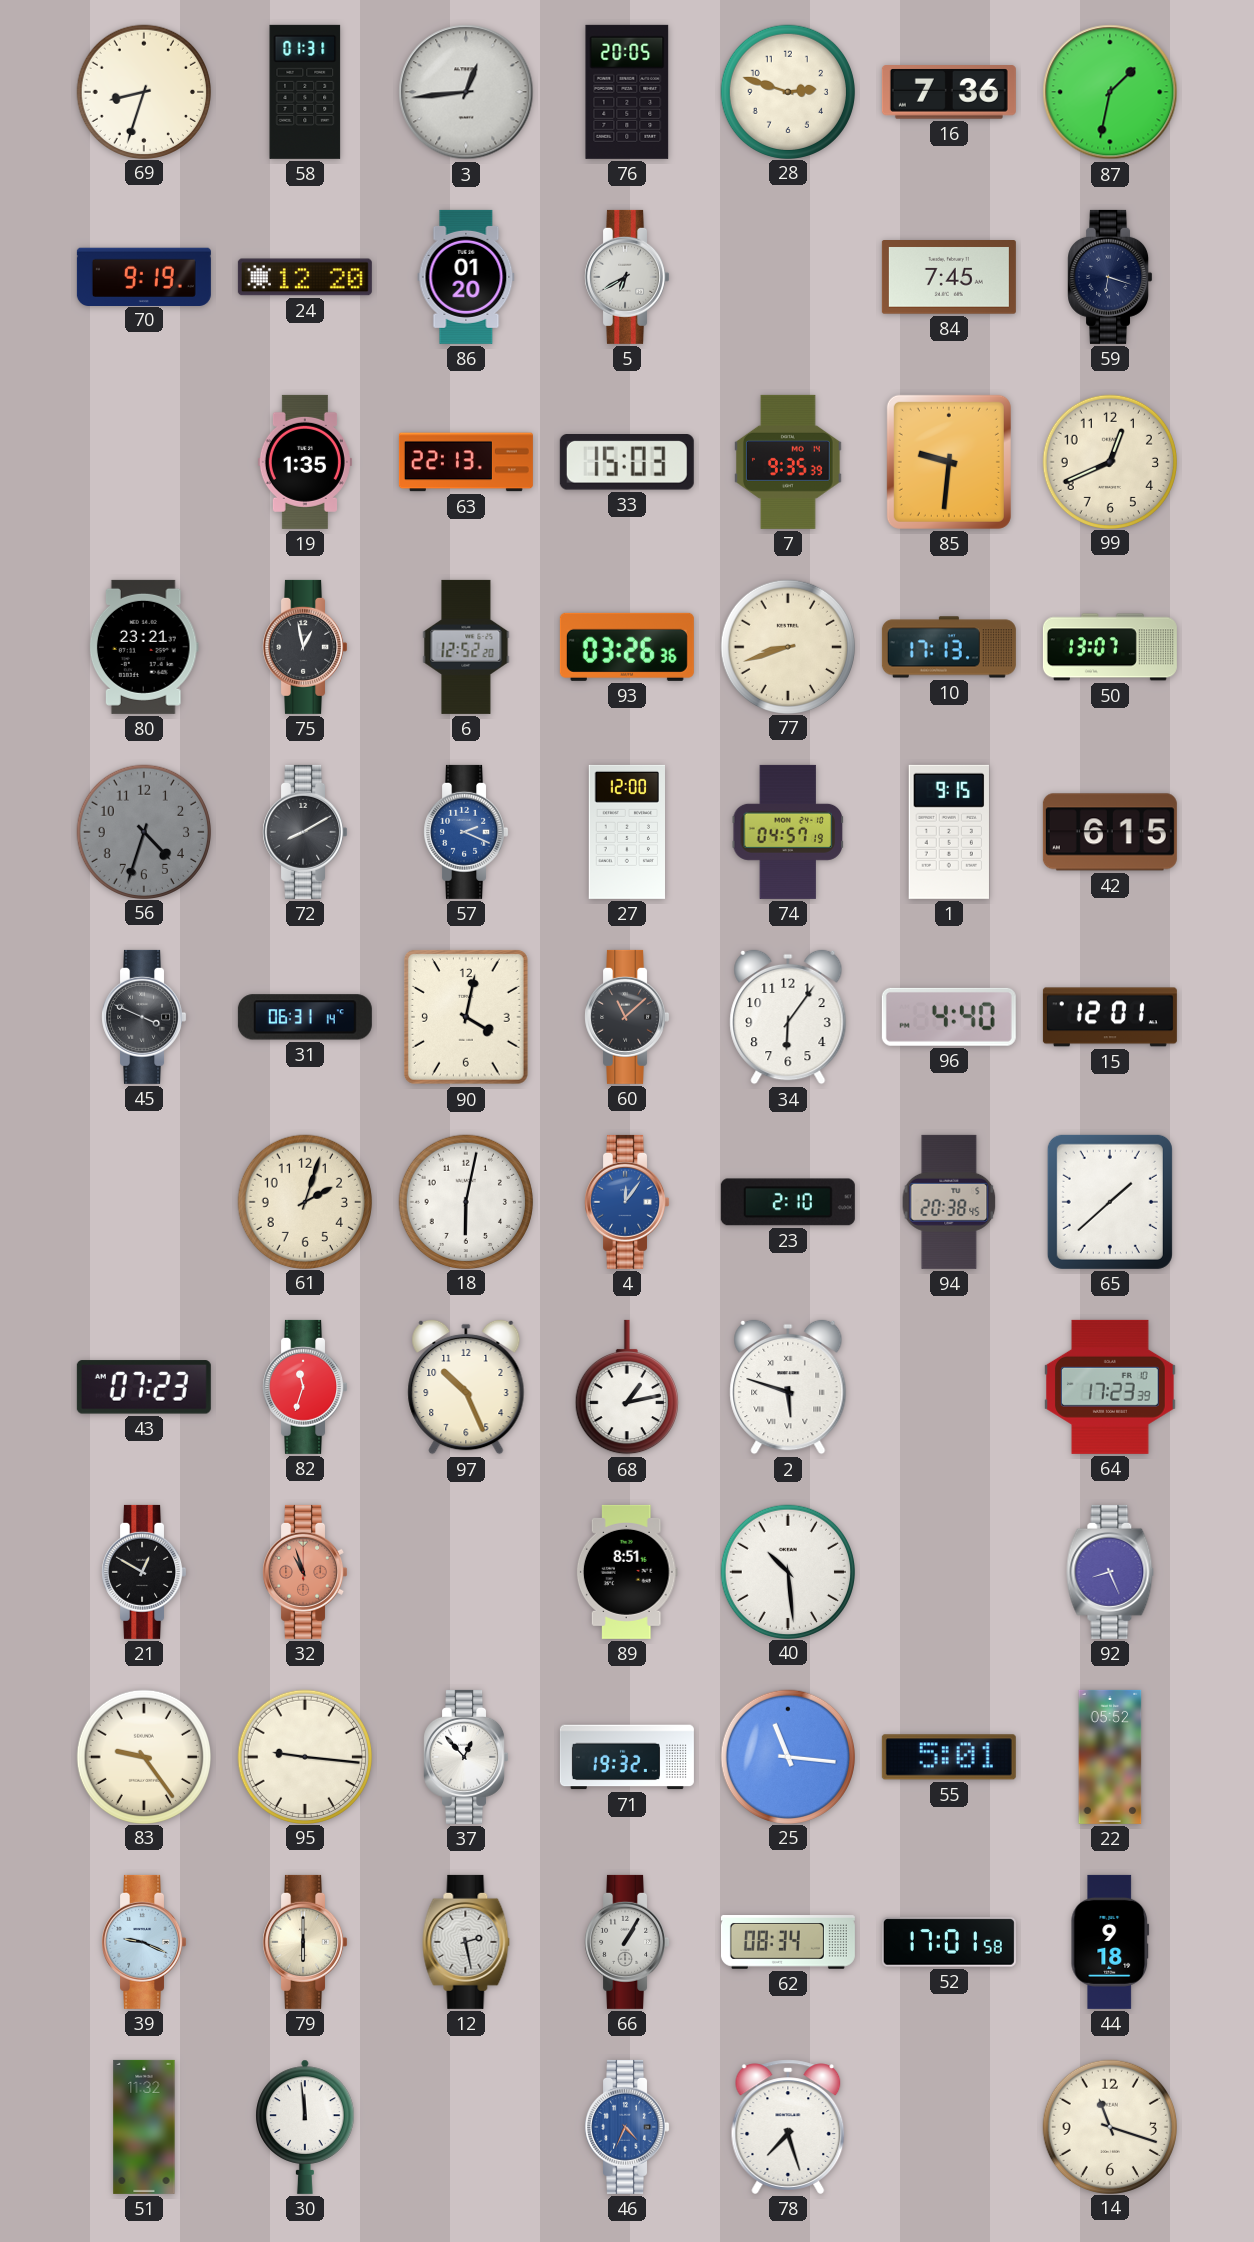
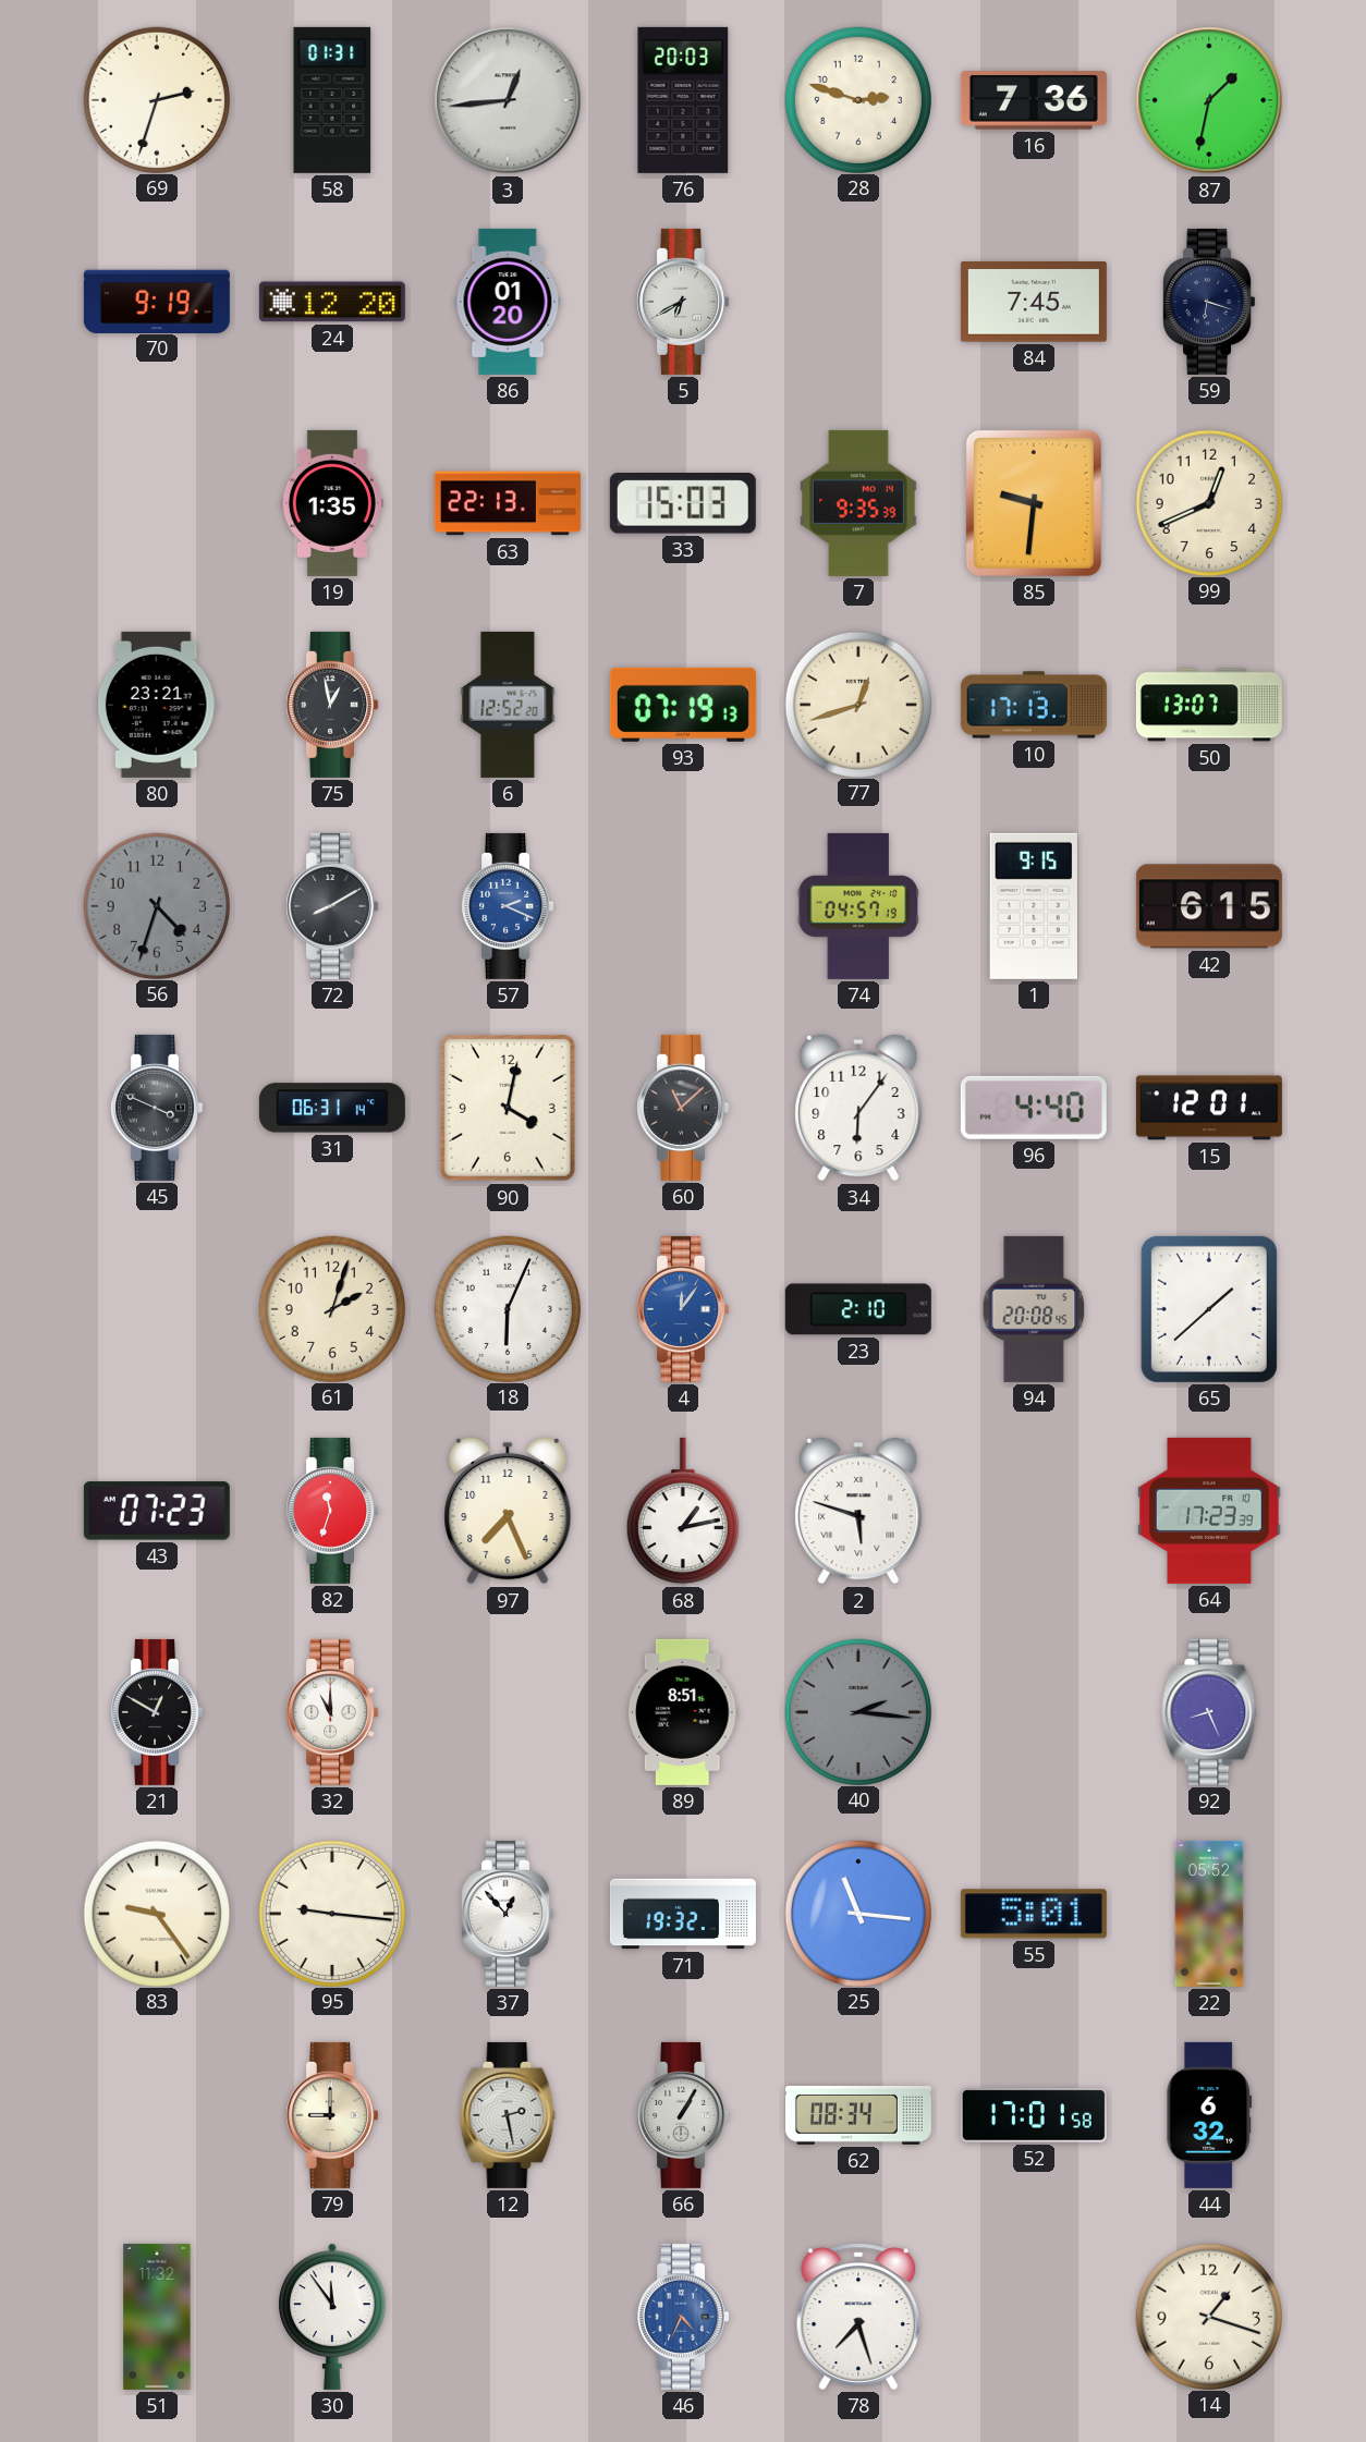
69: 8:33 -> 2:33 (156, 99)
76: 20:05 -> 20:03 (683, 100)
93: 03:26 -> 07:19 (683, 705)
77: 8:42 -> 12:42 (857, 704)
27: 12:00 -> none (626, 832)
18: 6:02 -> 6:04 (507, 1308)
94: 20:38 -> 20:08 (1034, 1309)
97: 10:26 -> 7:26 (508, 1511)
32: 10:57 -> 11:00 (332, 1712)
32 dial: salmon -> white (332, 1712)
40: 10:29 -> 2:16 (857, 1711)
40 dial: white -> grey (857, 1711)
39: 9:19 -> none (144, 1942)
79: 6:00 -> 9:00 (332, 2115)
44: 9:18 -> 6:32 (1209, 2115)
30: 11:59 -> 11:54 (332, 2317)
14: 11:18 -> 1:18 (1208, 2316)
